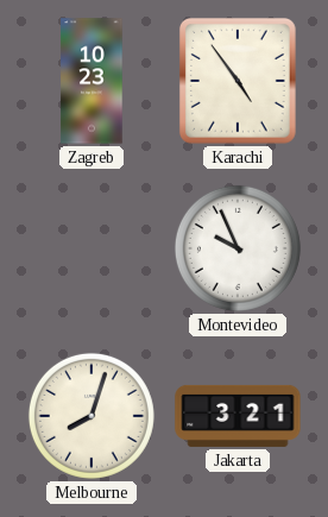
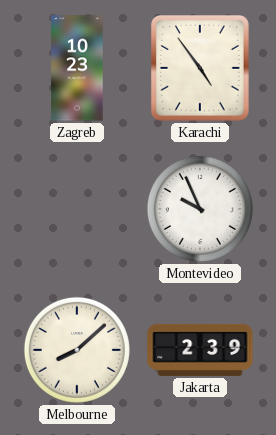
Melbourne: 8:03 -> 8:08 (77, 350)
Jakarta: 3:21 -> 2:39 (200, 350)
